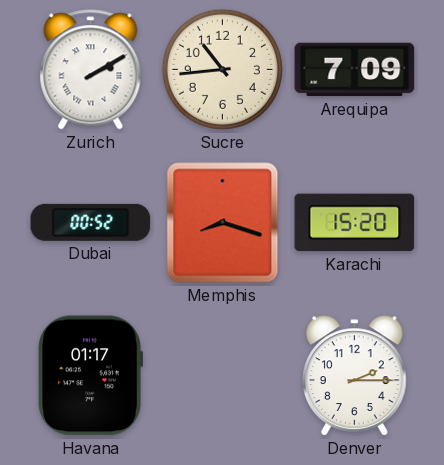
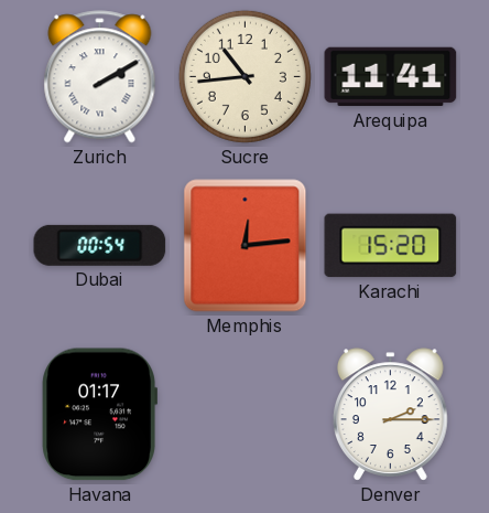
Arequipa: 7:09 -> 11:41 (391, 77)
Dubai: 00:52 -> 00:54 (100, 245)
Memphis: 8:18 -> 12:14 (246, 246)
